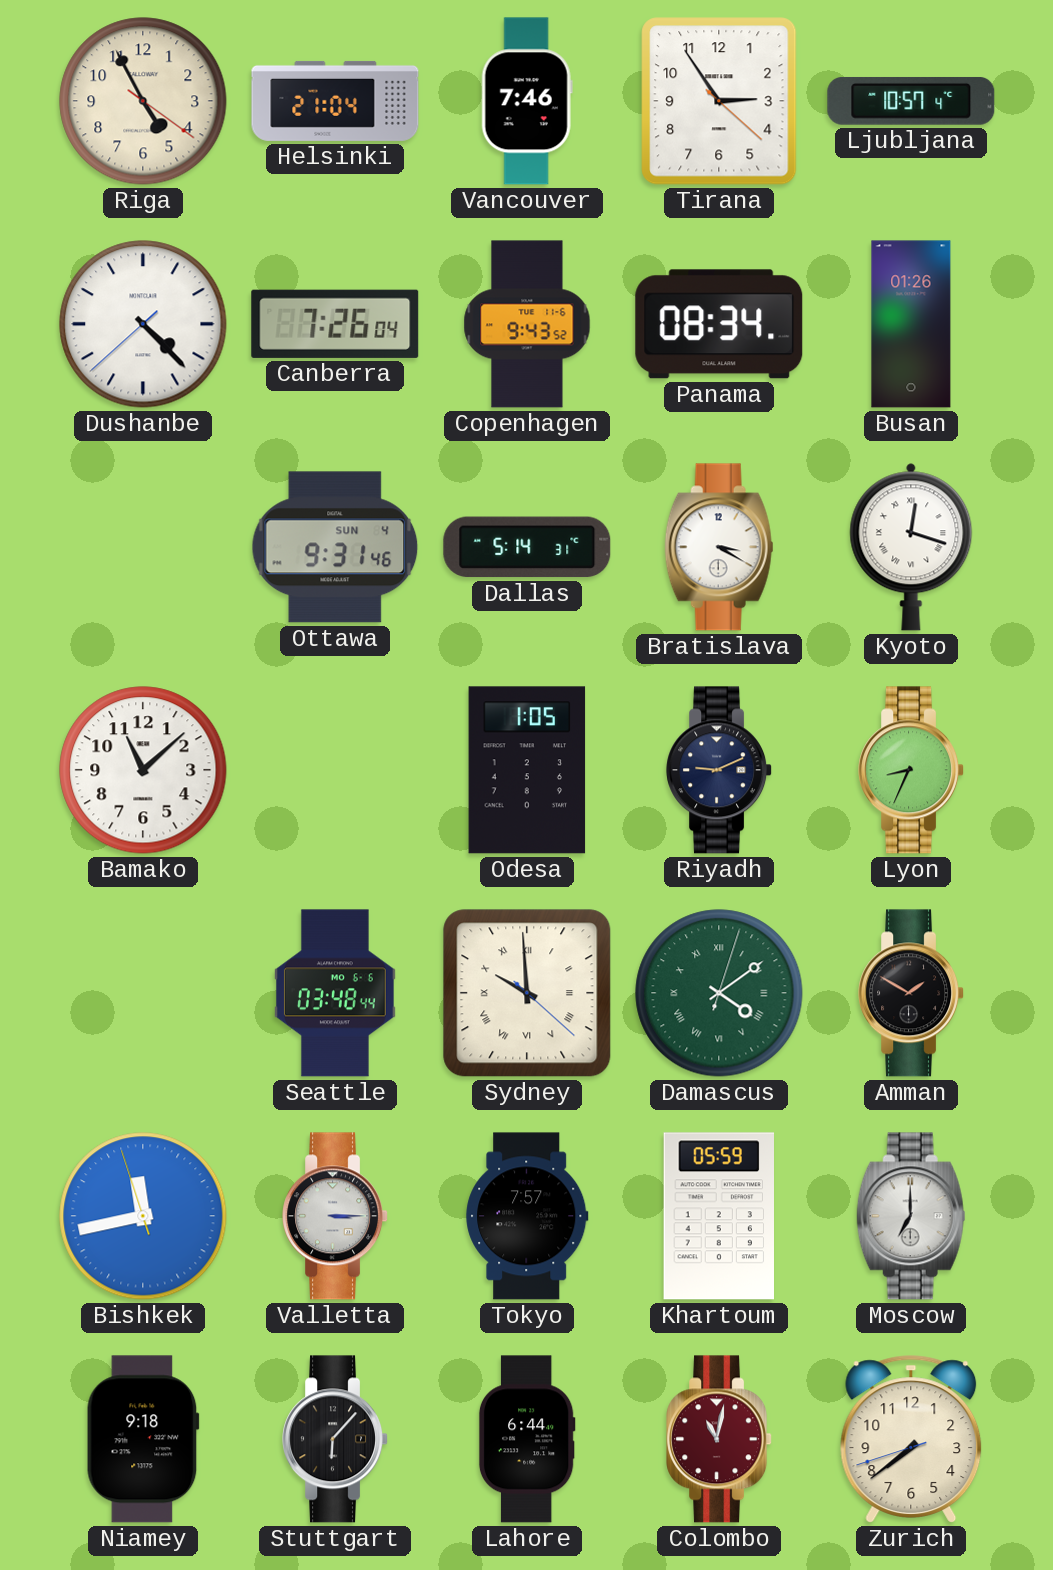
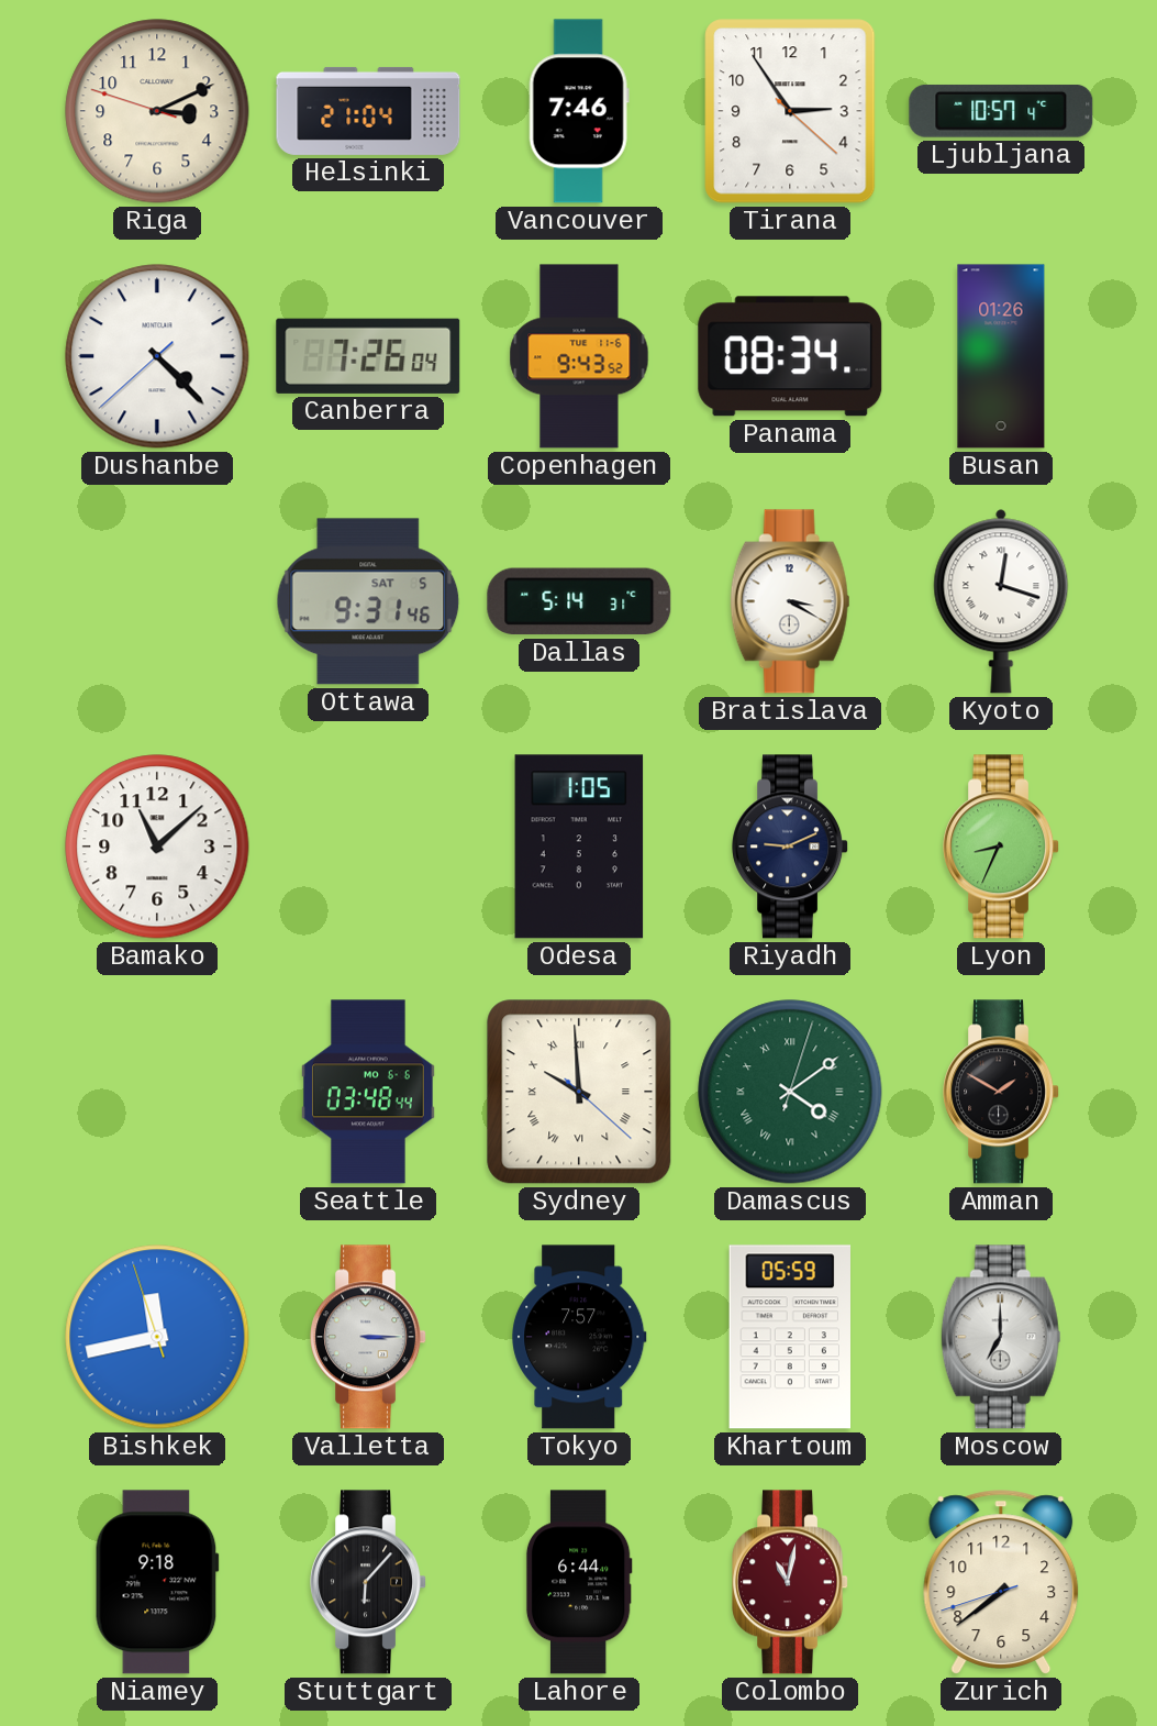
Riga: 4:55 -> 3:10 (157, 111)
Ottawa date: SUN 4 -> SAT 5 (368, 601)
